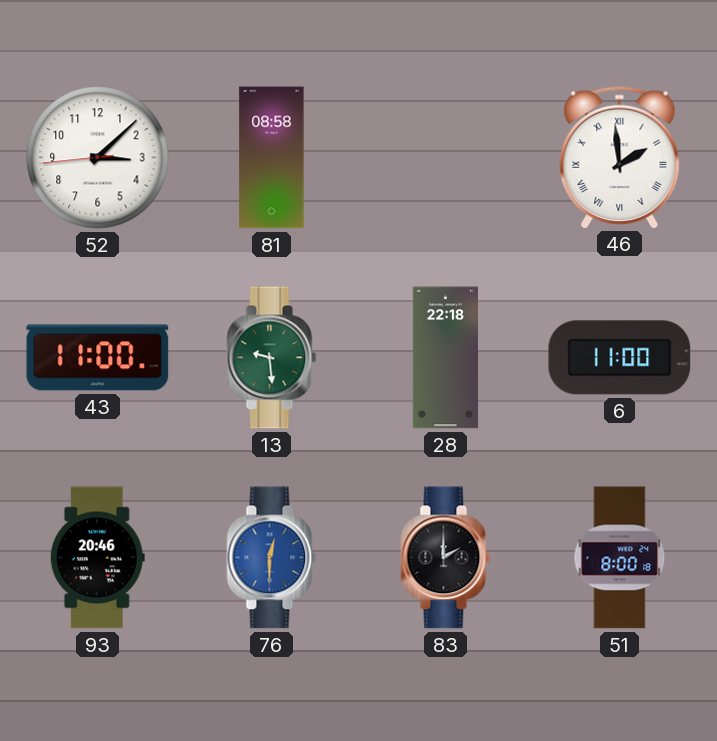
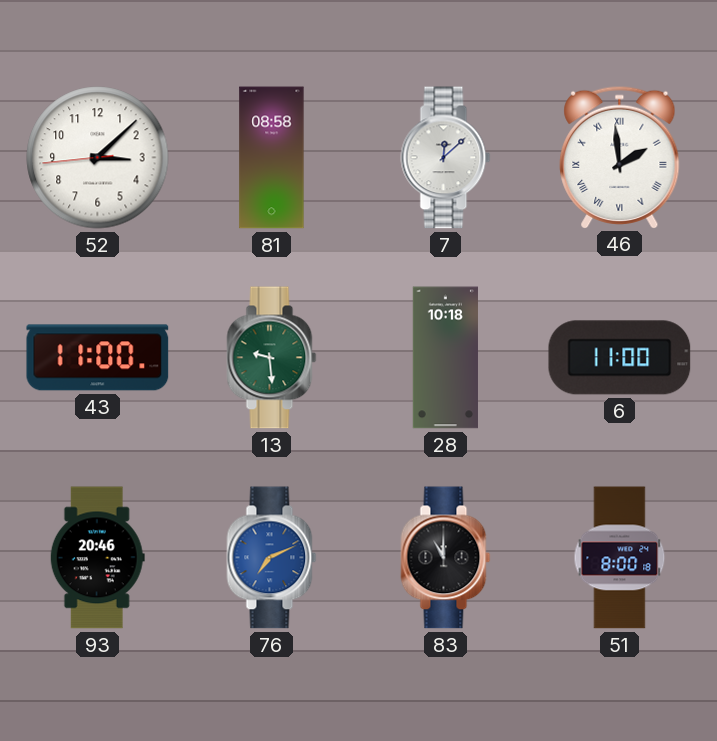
7: none -> 12:08 (446, 158)
28: 22:18 -> 10:18 (445, 358)
76: 12:30 -> 7:11 (272, 558)
83: 2:00 -> 11:00 (446, 558)
